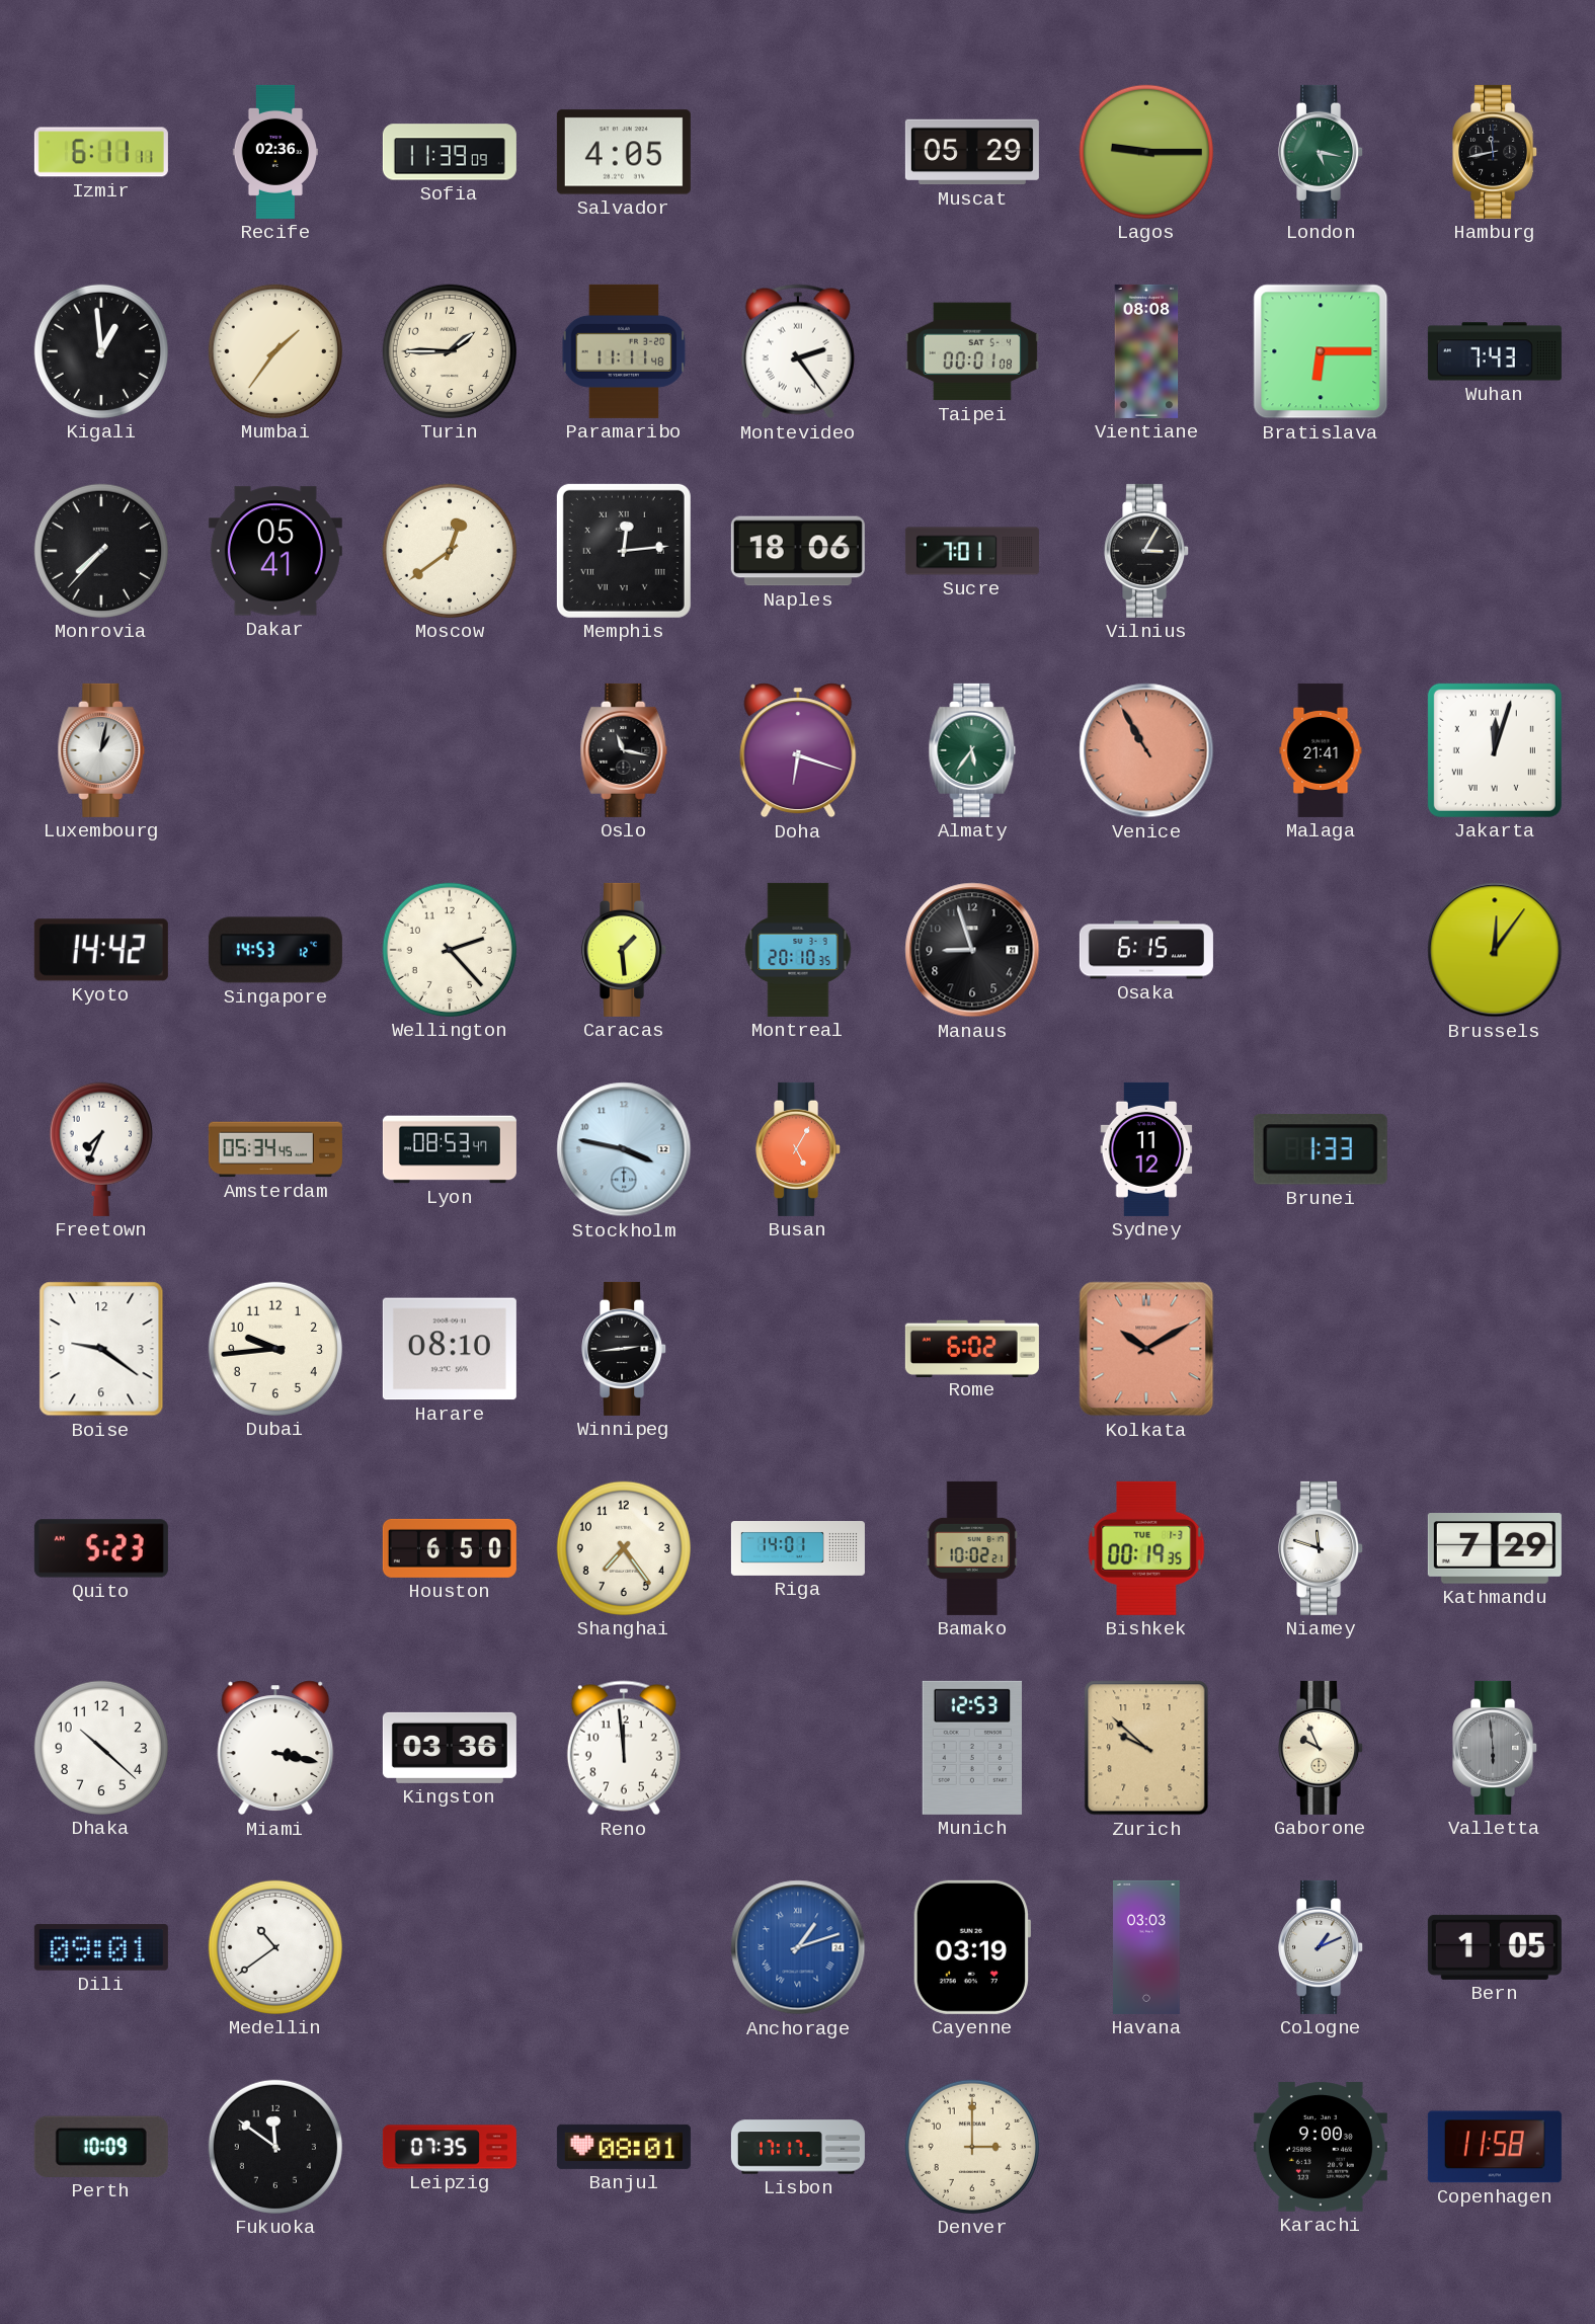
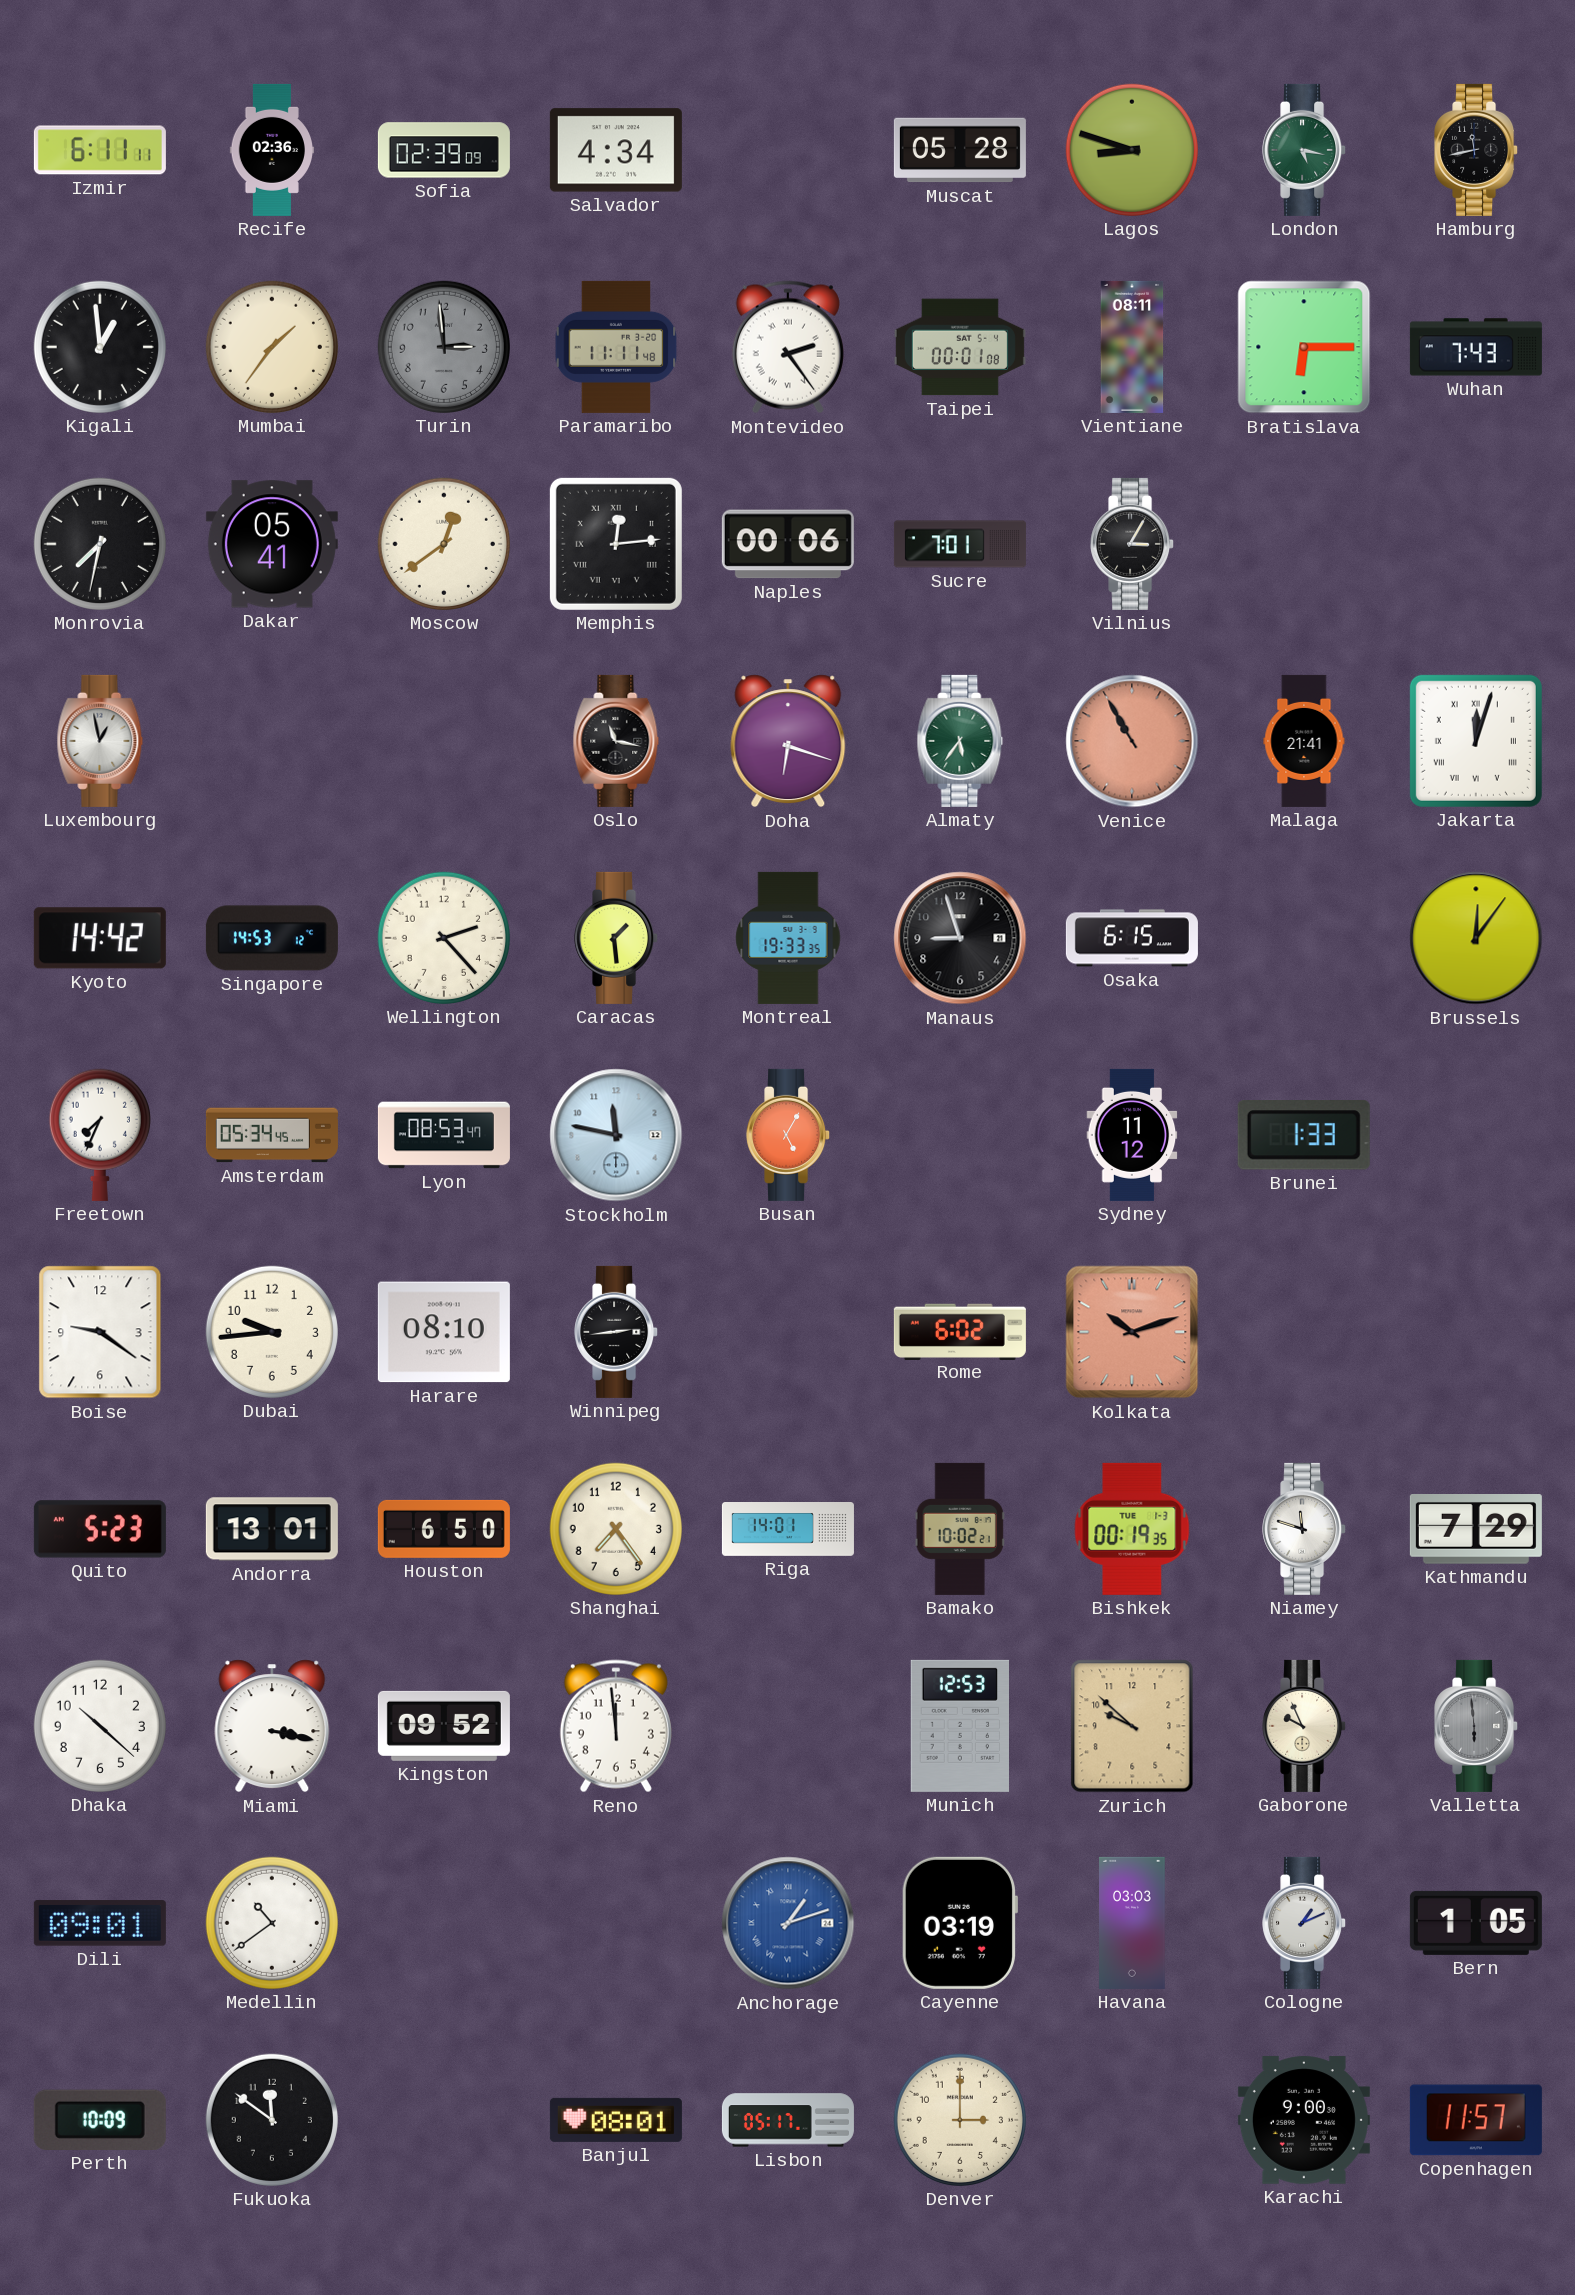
Sofia: 11:39 -> 02:39 (444, 150)
Salvador: 4:05 -> 4:34 (616, 150)
Muscat: 05:29 -> 05:28 (960, 150)
Lagos: 9:15 -> 8:48 (1132, 150)
Turin: 1:45 -> 2:59 (444, 347)
Turin dial: cream -> grey (444, 347)
Vientiane: 08:08 -> 08:11 (1132, 347)
Monrovia: 7:37 -> 7:32 (100, 544)
Naples: 18:06 -> 00:06 (788, 544)
Luxembourg: 1:02 -> 12:58 (100, 741)
Montreal: 20:10 -> 19:33 (788, 938)
Stockholm: 3:47 -> 11:47 (616, 1135)
Kolkata: 10:10 -> 10:12 (1132, 1332)
Andorra: none -> 13:01 (272, 1529)
Kingston: 03:36 -> 09:52 (444, 1726)
Leipzig: 07:35 -> none (450, 2147)
Lisbon: 17:17 -> 05:17 (788, 2120)
Copenhagen: 11:58 -> 11:57 (1476, 2120)
